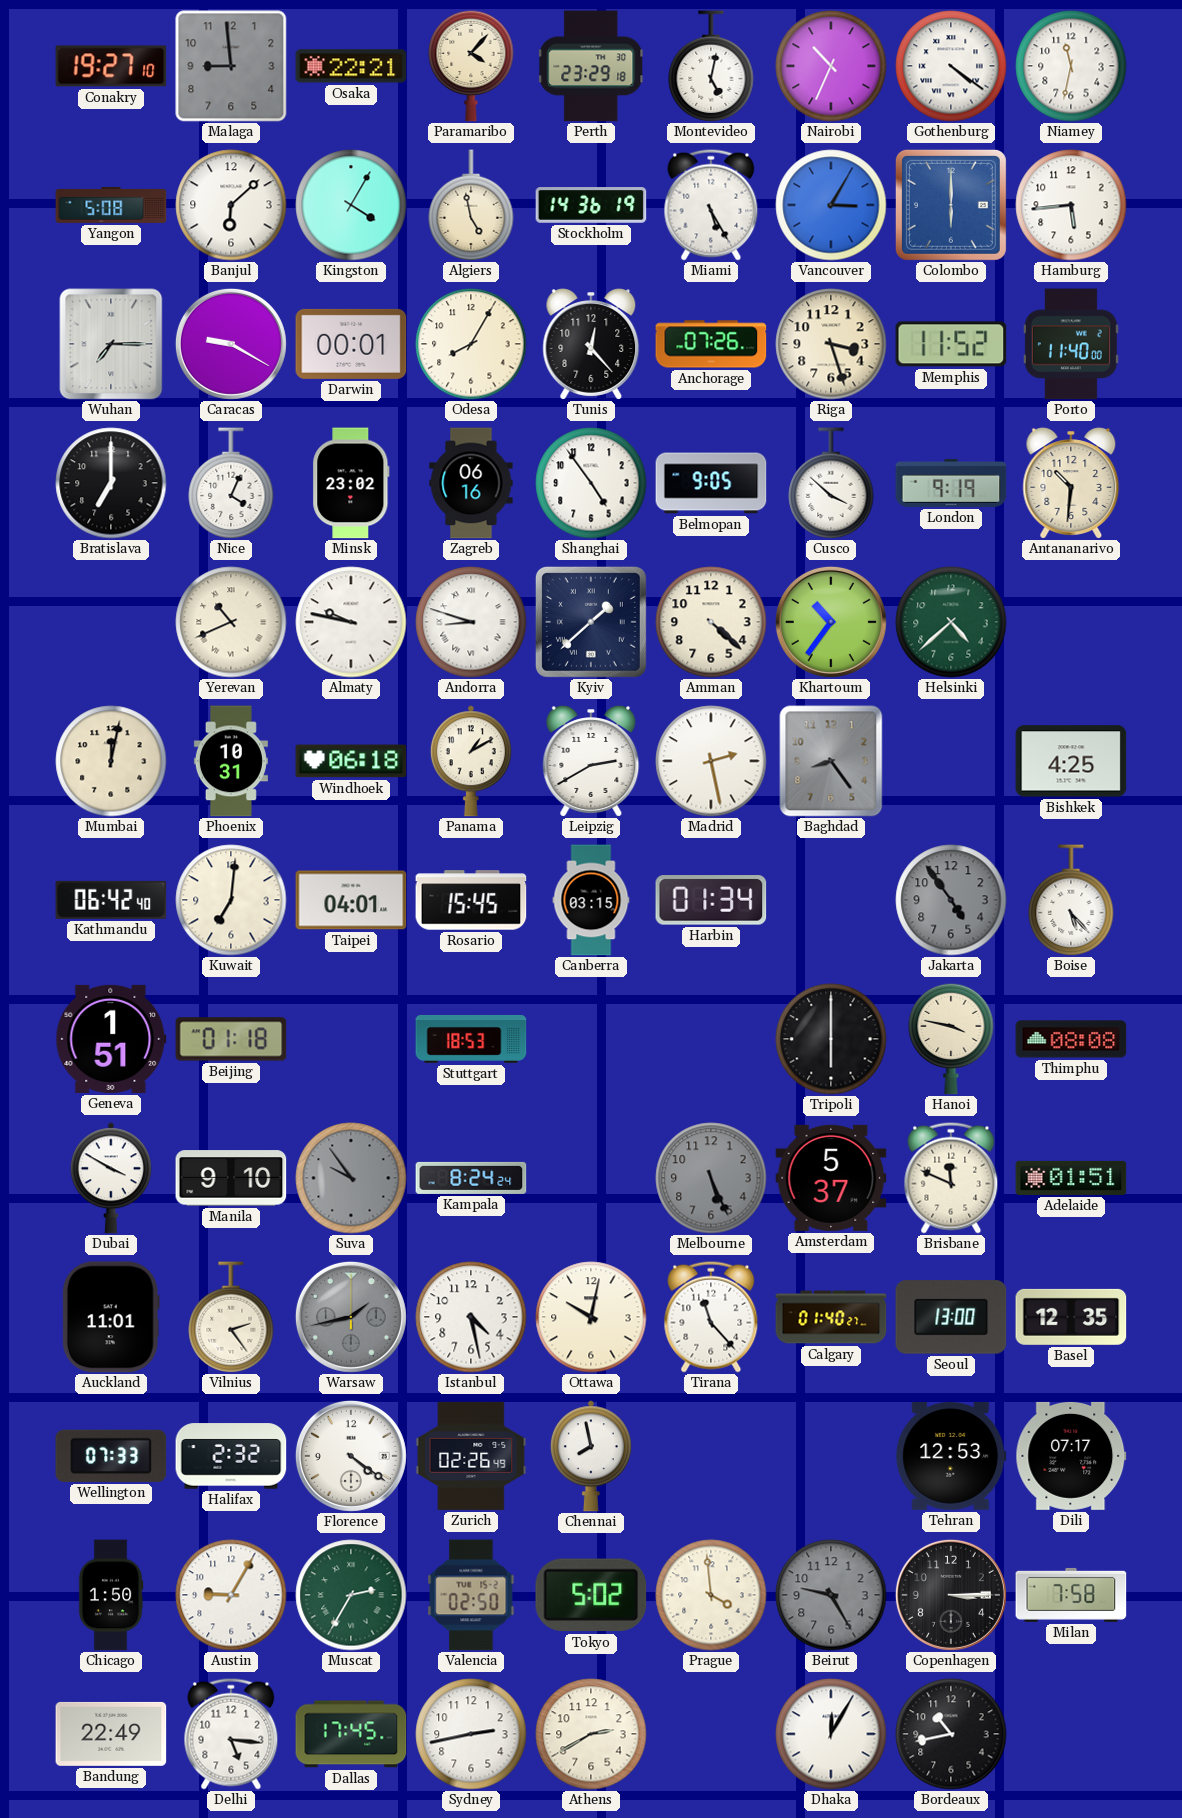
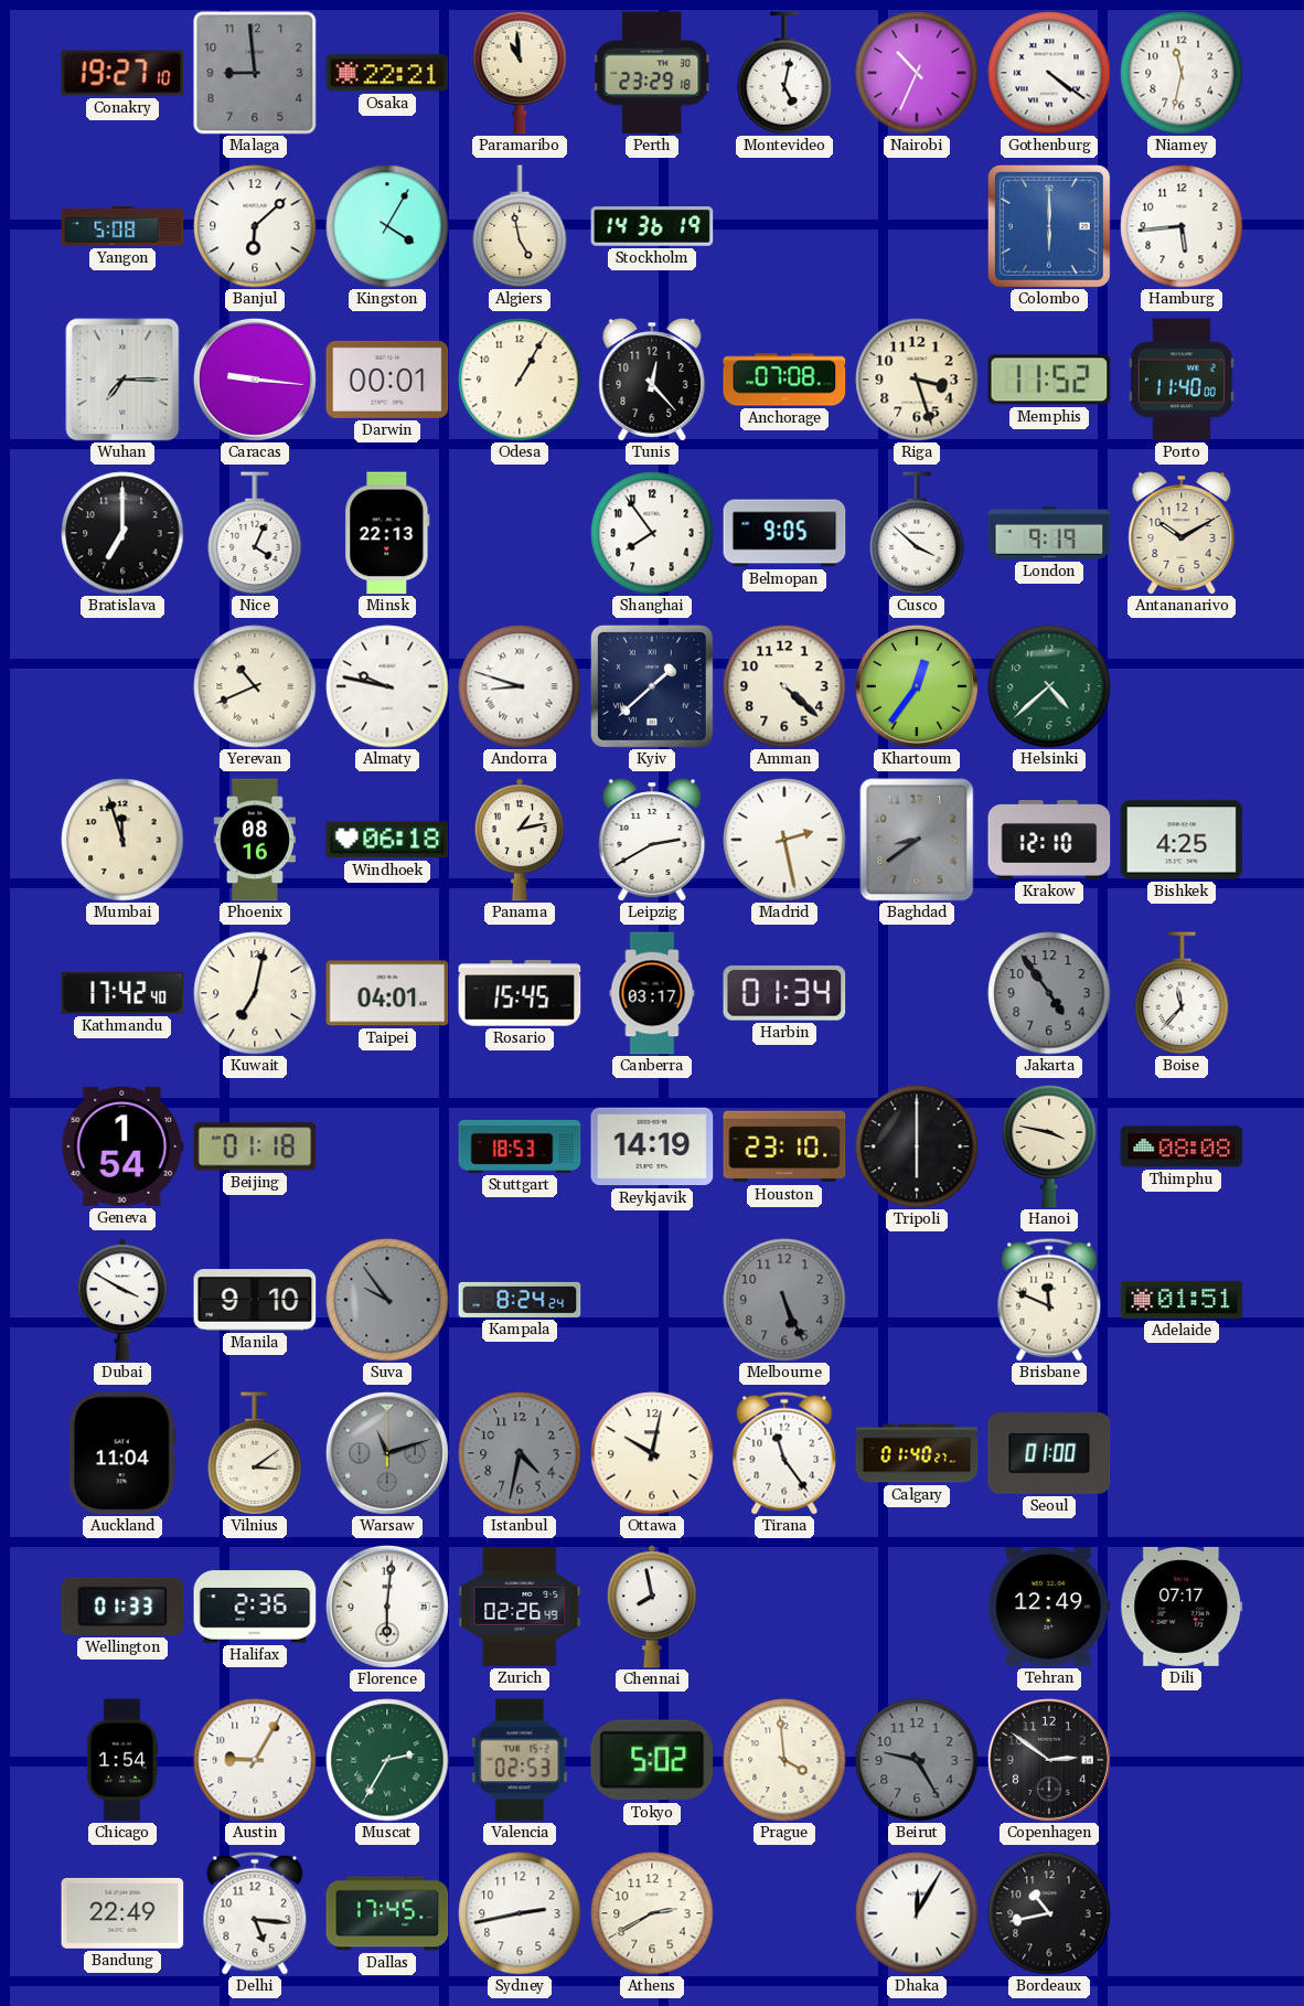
Paramaribo: 4:07 -> 10:59 (520, 73)
Miami: 5:25 -> none (711, 205)
Vancouver: 3:05 -> none (831, 205)
Caracas: 9:20 -> 9:16 (255, 380)
Odesa: 8:05 -> 1:05 (520, 380)
Anchorage: 07:26 -> 07:08 (784, 380)
Minsk: 23:02 -> 22:13 (387, 533)
Zagreb: 06:16 -> none (471, 483)
Shanghai: 4:54 -> 7:54 (652, 533)
Antananarivo: 10:31 -> 10:10 (1182, 533)
Khartoum: 10:36 -> 12:36 (917, 686)
Mumbai: 12:02 -> 11:57 (122, 840)
Phoenix: 10:31 -> 08:16 (255, 840)
Panama: 1:10 -> 1:13 (520, 840)
Baghdad: 8:24 -> 8:39 (917, 840)
Krakow: none -> 12:10 (1049, 840)
Kathmandu: 06:42 -> 17:42 (122, 993)
Kuwait: 7:01 -> 7:02 (255, 993)
Canberra: 03:15 -> 03:17 (652, 993)
Boise: 5:23 -> 11:37 (1182, 993)
Geneva: 1:51 -> 1:54 (122, 1146)
Reykjavik: none -> 14:19 (652, 1146)
Houston: none -> 23:10 (784, 1146)
Amsterdam: 5:37 -> none (831, 1178)
Auckland: 11:01 -> 11:04 (122, 1453)
Vilnius: 2:24 -> 3:09 (255, 1453)
Warsaw: 1:43 -> 11:12 (387, 1453)
Istanbul: 4:28 -> 4:32 (520, 1453)
Istanbul dial: white -> grey (520, 1453)
Tirana: 11:23 -> 11:24 (784, 1453)
Seoul: 13:00 -> 01:00 (1049, 1453)
Basel: 12:35 -> none (1071, 1317)
Wellington: 07:33 -> 01:33 (122, 1607)
Halifax: 2:32 -> 2:36 (255, 1607)
Florence: 4:21 -> 6:01 (387, 1607)
Tehran: 12:53 -> 12:49 (1049, 1607)
Chicago: 1:50 -> 1:54 (122, 1760)
Valencia: 02:50 -> 02:53 (520, 1760)
Copenhagen: 3:15 -> 2:51 (1049, 1760)
Milan: 7:58 -> none (1071, 1595)
